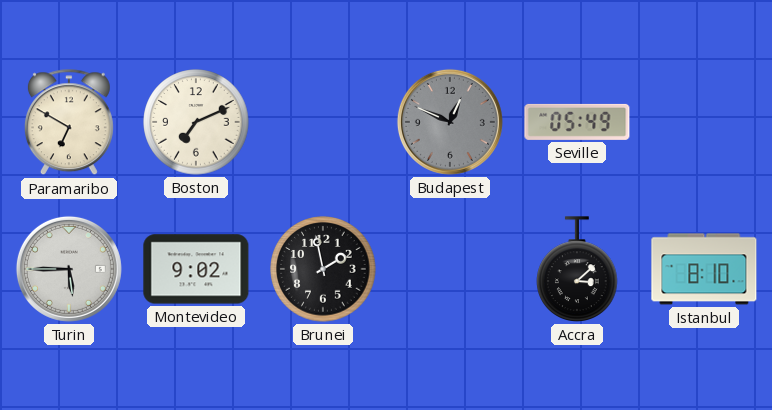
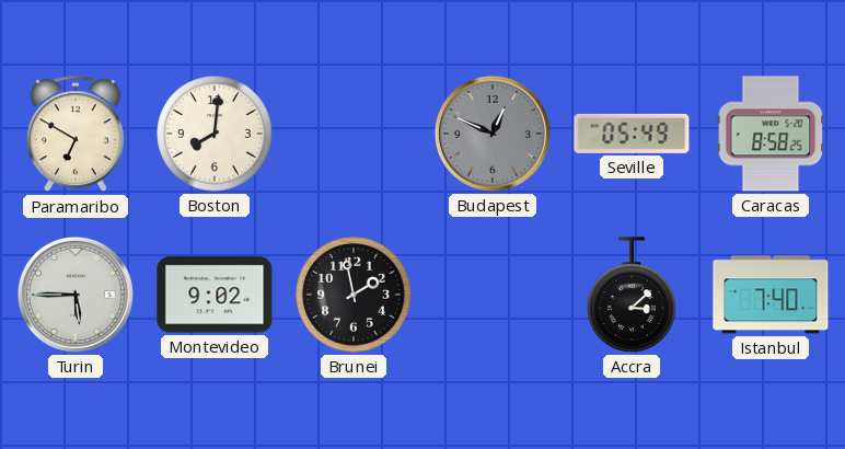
Boston: 7:11 -> 8:01 (215, 134)
Caracas: none -> 8:58 (771, 134)
Istanbul: 8:10 -> 7:40 (771, 295)
